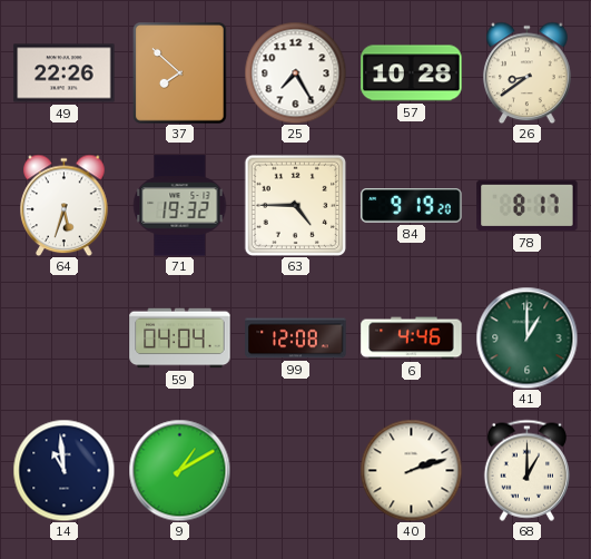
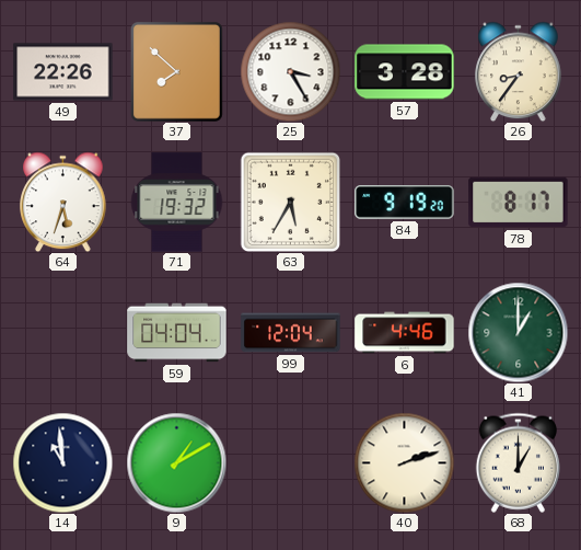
25: 7:25 -> 3:25 (290, 71)
57: 10:28 -> 3:28 (405, 72)
26: 8:39 -> 8:36 (519, 71)
63: 4:45 -> 5:35 (290, 202)
99: 12:08 -> 12:04 (291, 333)
